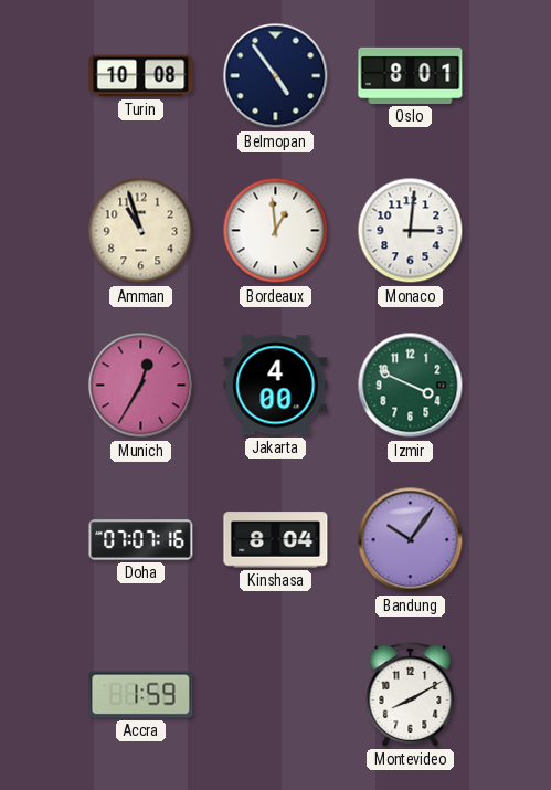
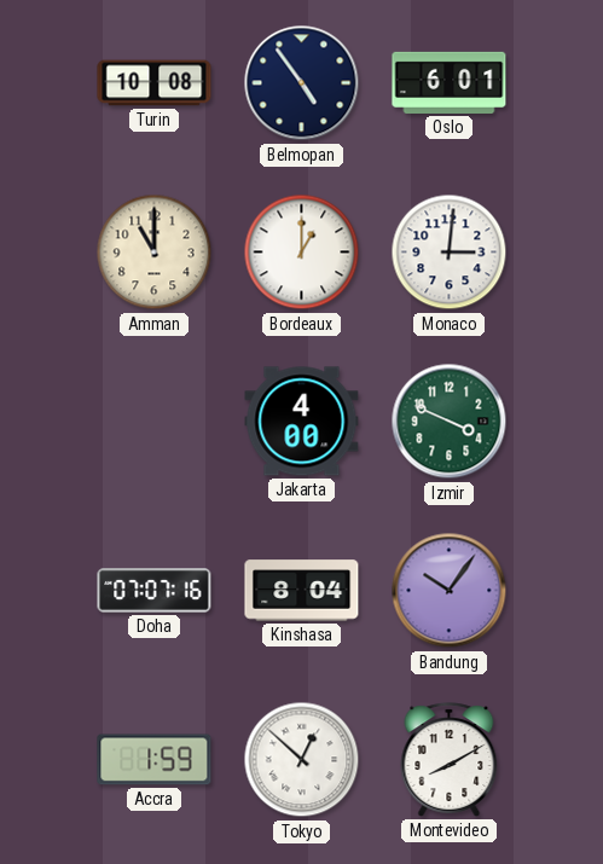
Oslo: 8:01 -> 6:01 (450, 82)
Amman: 10:57 -> 11:00 (155, 253)
Bordeaux: 12:59 -> 1:00 (302, 253)
Munich: 12:35 -> none (141, 386)
Tokyo: none -> 12:52 (302, 760)
